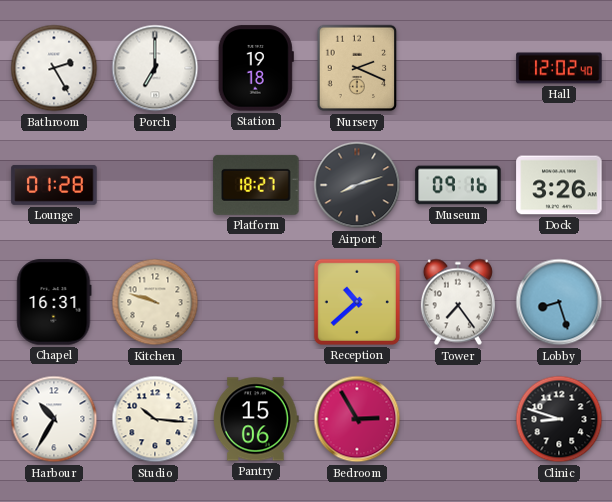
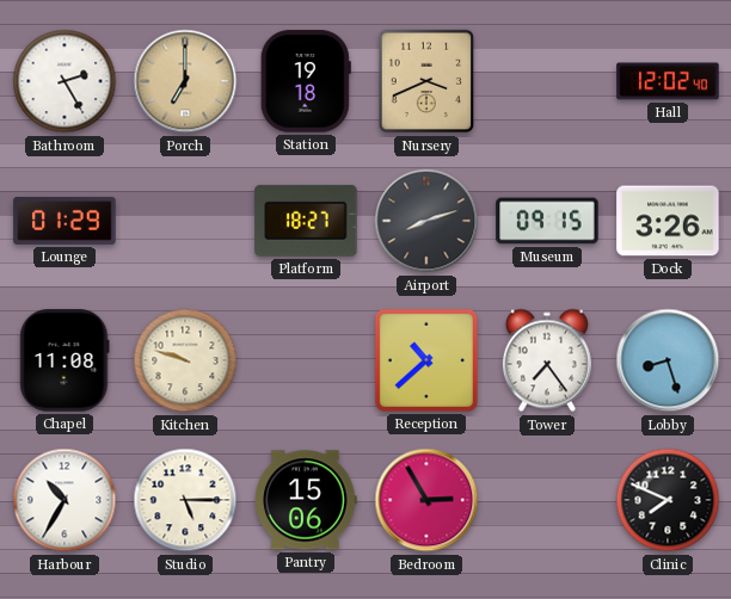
Porch dial: white -> champagne (185, 81)
Nursery: 2:19 -> 3:41 (426, 81)
Lounge: 01:28 -> 01:29 (64, 221)
Museum: 09:16 -> 09:15 (547, 221)
Chapel: 16:31 -> 11:08 (64, 360)
Studio: 10:16 -> 5:15 (185, 500)
Clinic: 8:48 -> 7:49 (668, 500)
